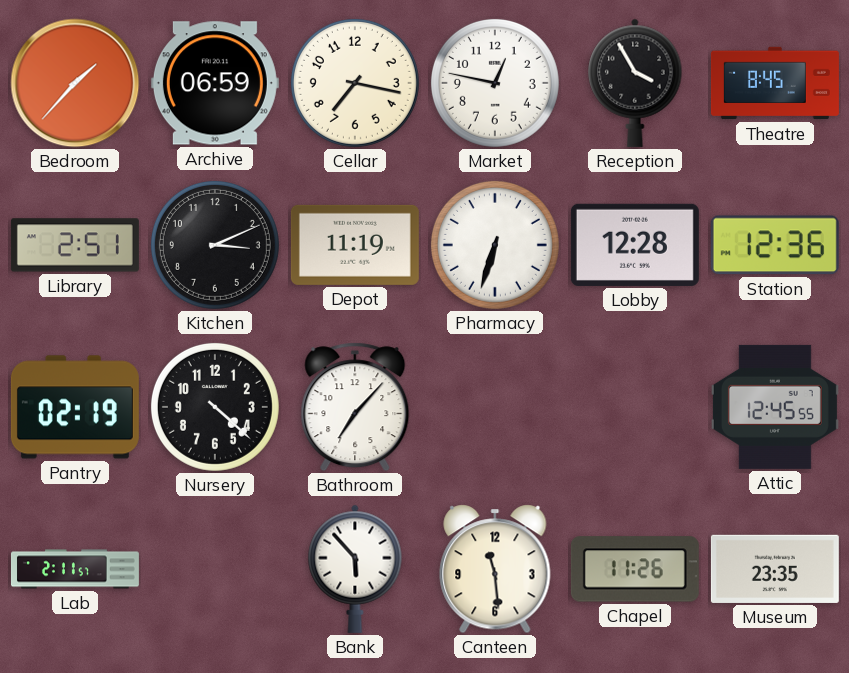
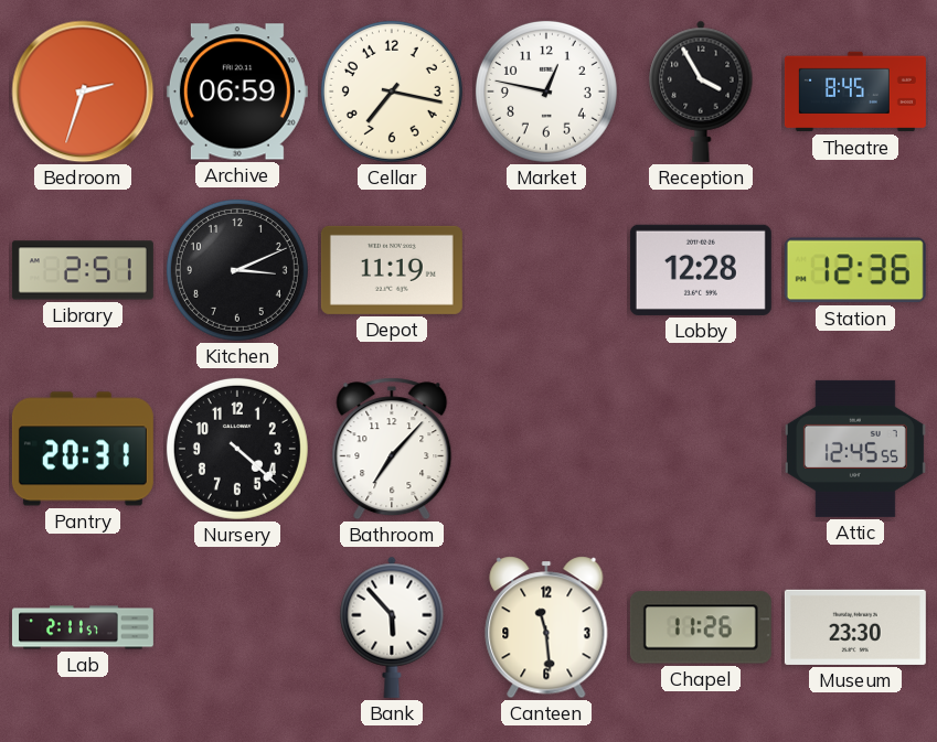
Bedroom: 1:37 -> 2:33 (83, 92)
Pharmacy: 6:33 -> none (495, 245)
Pantry: 02:19 -> 20:31 (83, 449)
Museum: 23:35 -> 23:30 (855, 627)
